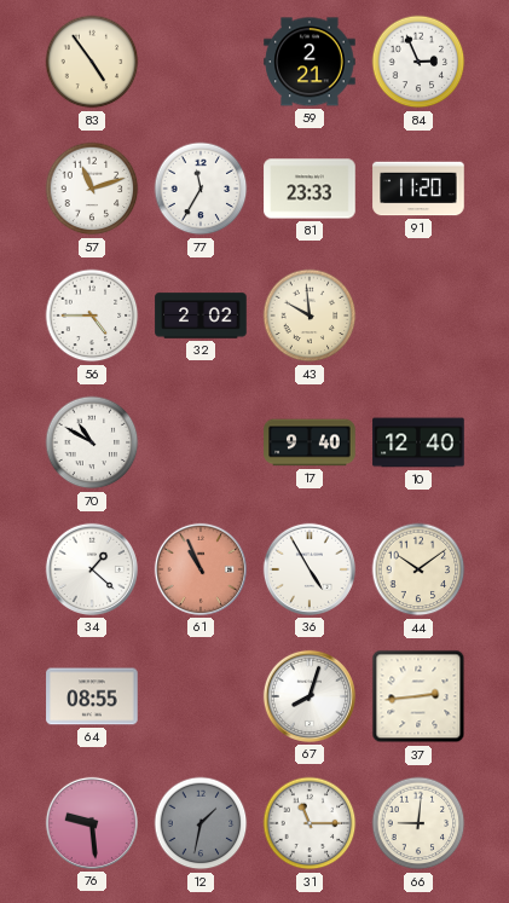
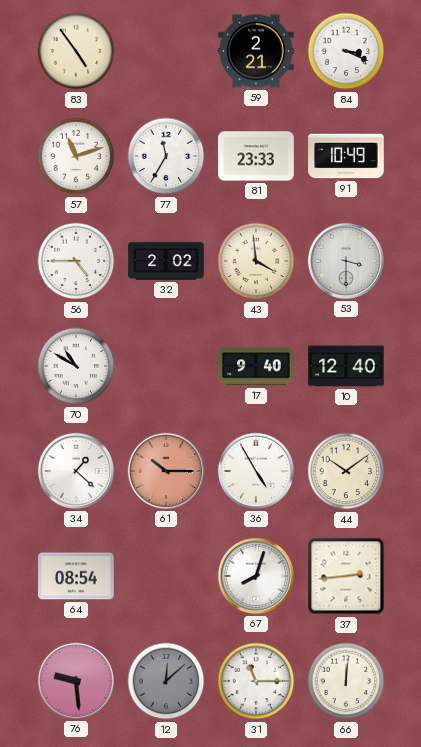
84: 2:56 -> 3:19 (346, 51)
91: 11:20 -> 10:49 (346, 156)
43: 9:59 -> 3:59 (256, 261)
53: none -> 3:30 (346, 261)
61: 10:56 -> 10:15 (166, 471)
64: 08:55 -> 08:54 (76, 576)
12: 1:32 -> 12:08 (166, 681)
66: 9:01 -> 12:01 (346, 681)
